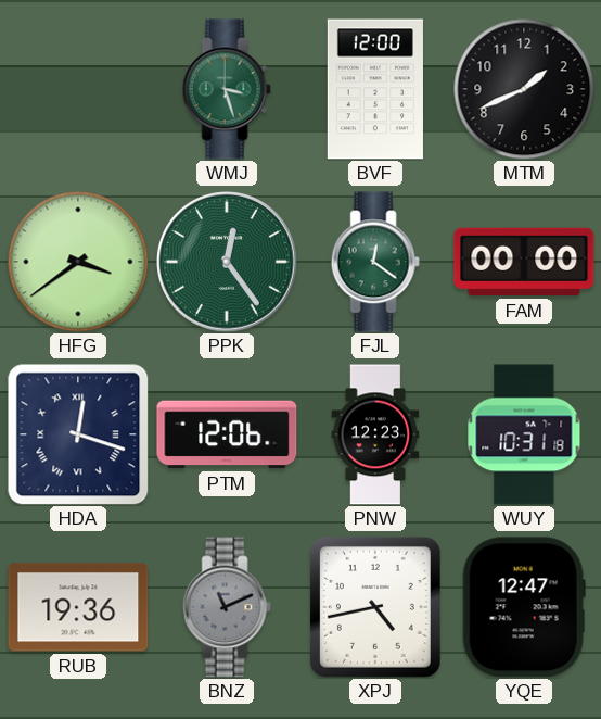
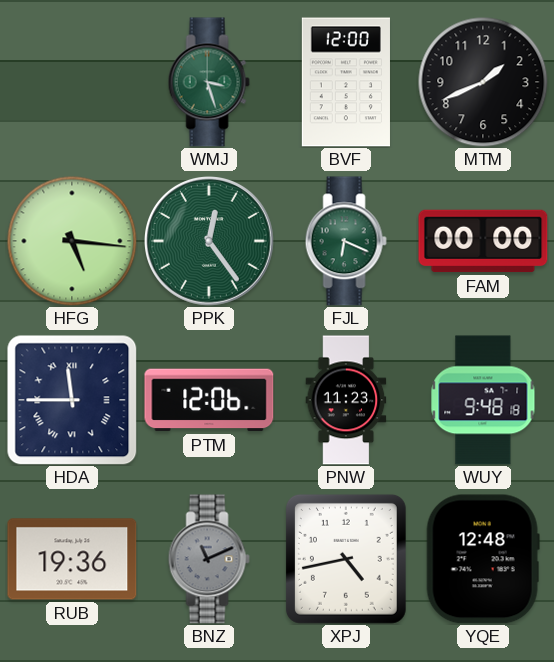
HFG: 3:39 -> 5:16 (72, 241)
FJL: 12:21 -> 6:19 (346, 241)
HDA: 12:18 -> 11:45 (72, 400)
PNW: 12:23 -> 11:23 (346, 400)
WUY: 10:31 -> 9:48 (483, 400)
YQE: 12:47 -> 12:48 (483, 559)
